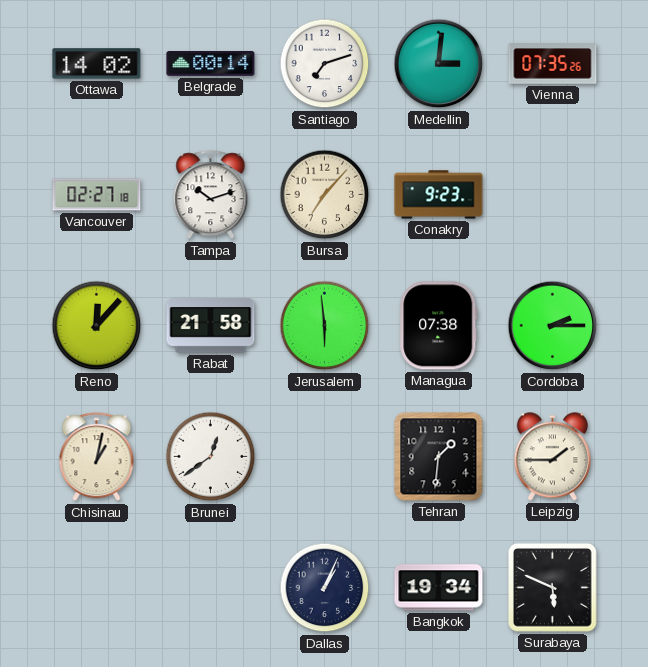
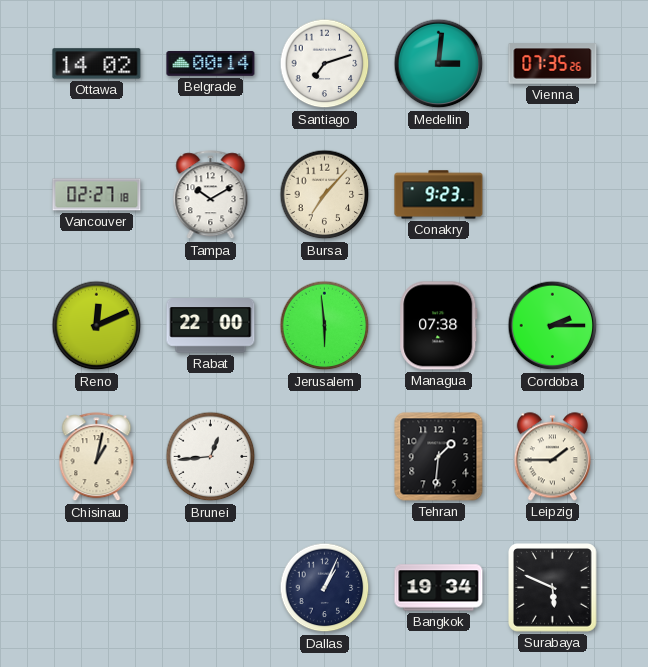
Tampa: 10:12 -> 10:10 (211, 195)
Reno: 12:07 -> 12:11 (97, 326)
Rabat: 21:58 -> 22:00 (211, 326)
Brunei: 12:39 -> 12:44 (211, 457)
